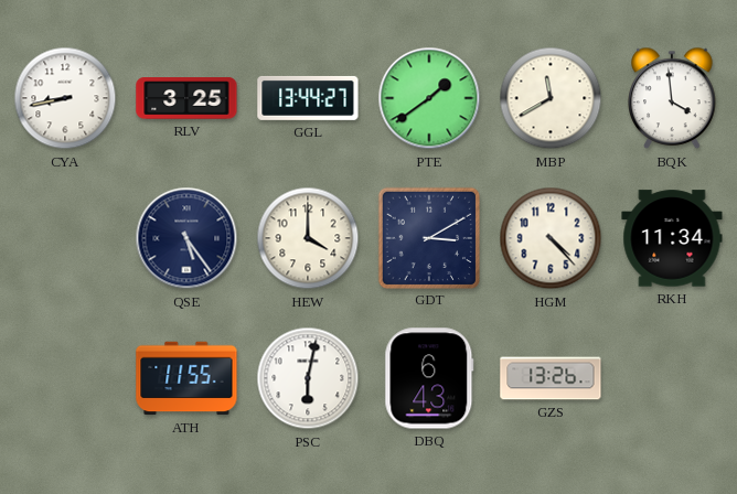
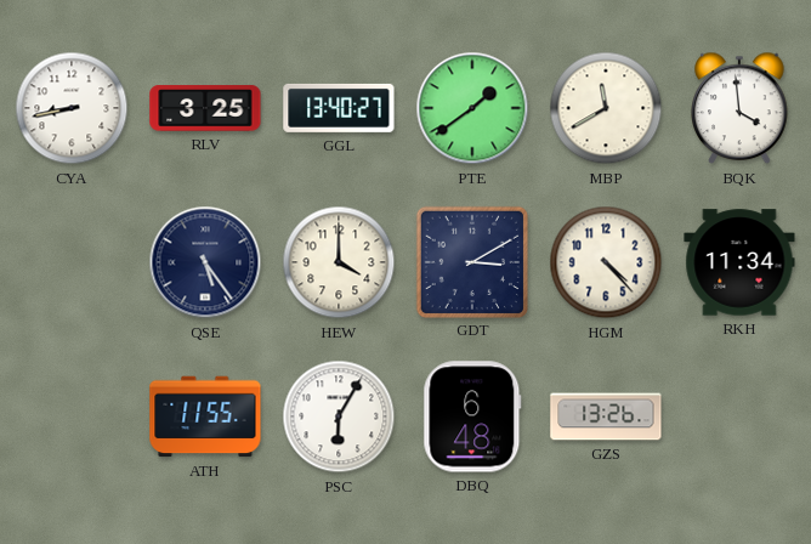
GGL: 13:44 -> 13:40 (339, 108)
PSC: 6:02 -> 6:05 (339, 416)
DBQ: 6:43 -> 6:48 (472, 416)
